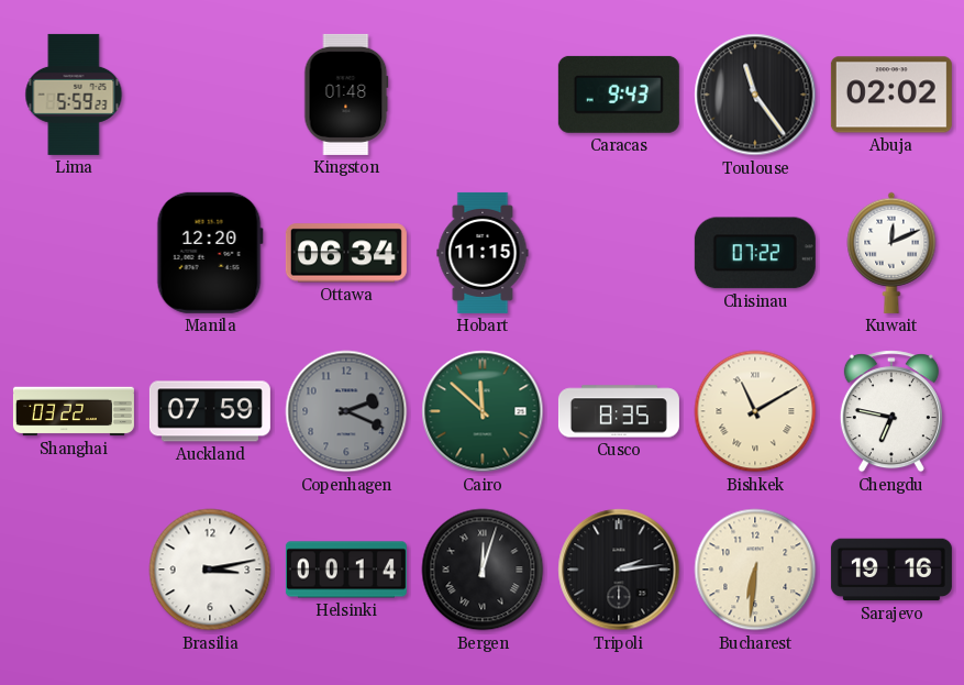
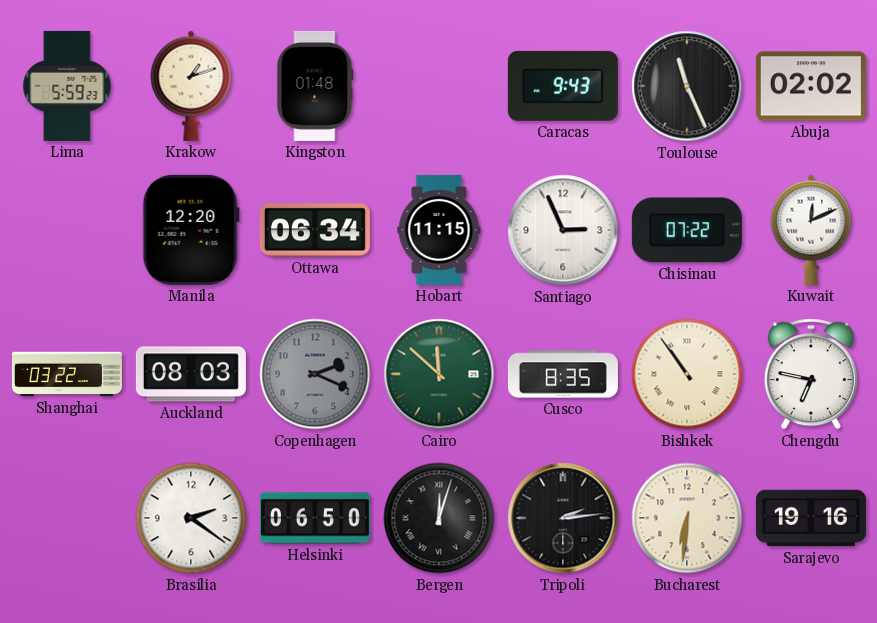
Krakow: none -> 1:12 (191, 86)
Toulouse: 11:24 -> 11:26 (687, 86)
Santiago: none -> 2:56 (563, 230)
Auckland: 07:59 -> 08:03 (191, 374)
Bishkek: 11:10 -> 10:54 (687, 374)
Brasilia: 3:13 -> 2:21 (191, 518)
Helsinki: 00:14 -> 06:50 (315, 518)
